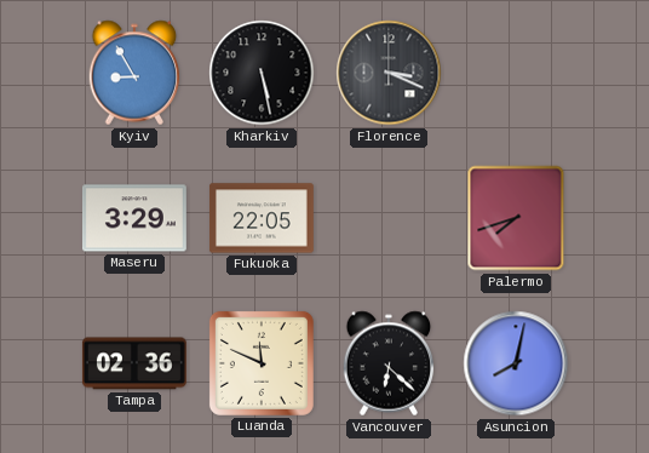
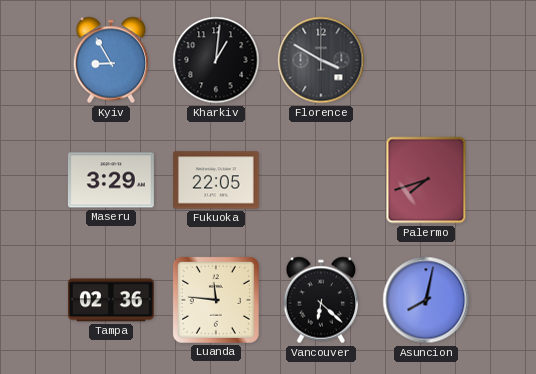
Kharkiv: 5:28 -> 1:01 (216, 60)
Florence: 3:19 -> 3:50 (321, 60)
Luanda: 11:49 -> 11:46 (216, 300)
